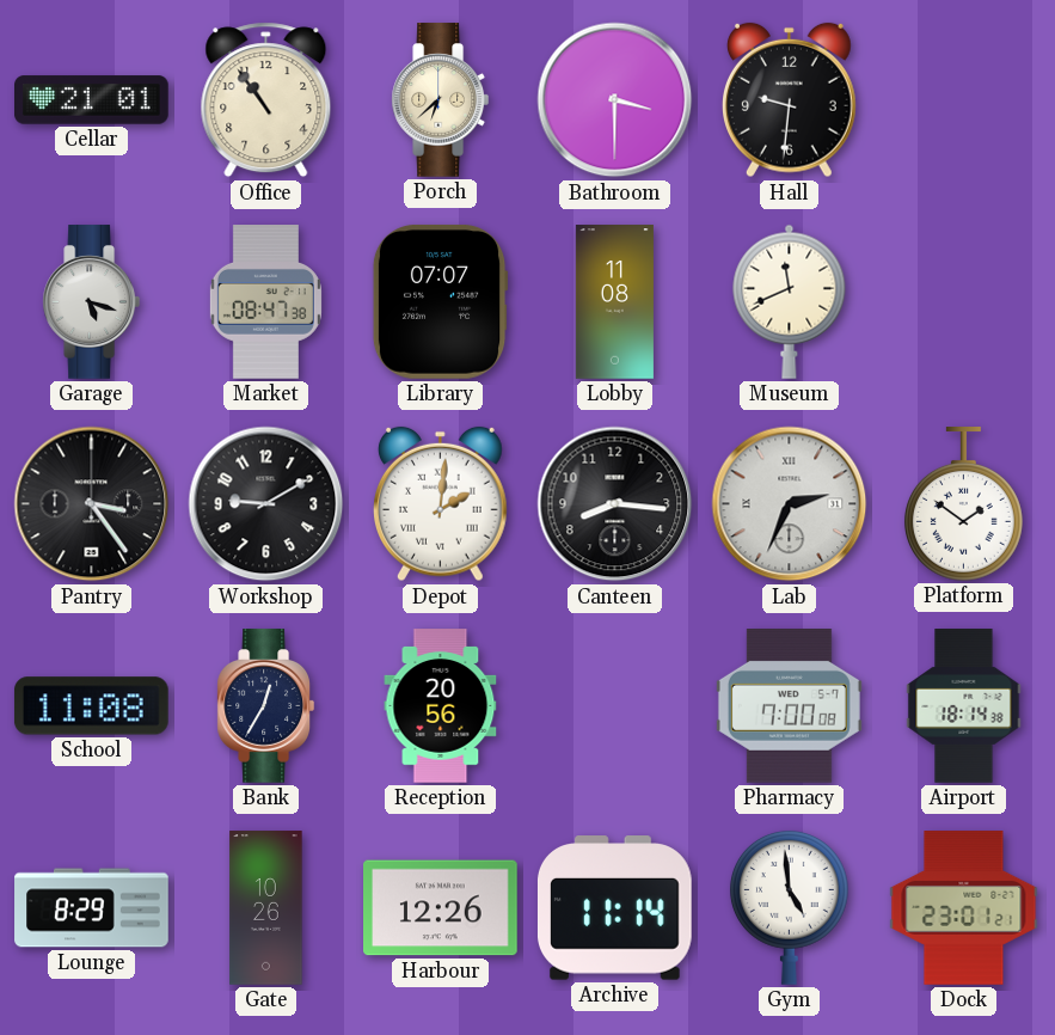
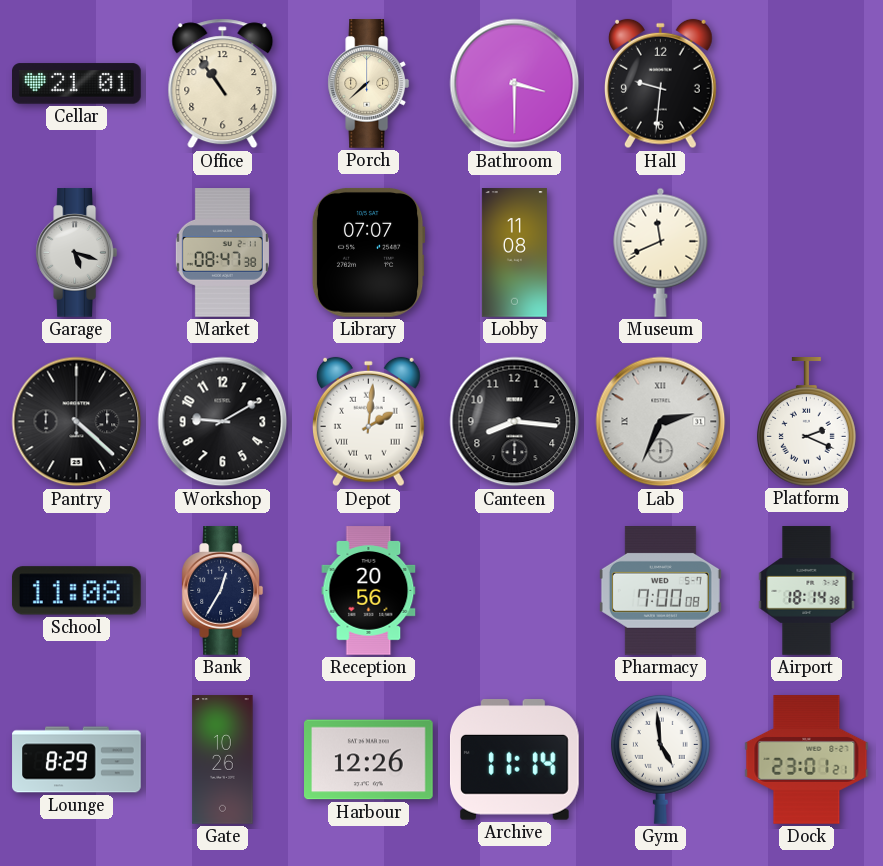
Porch: 6:38 -> 7:38 (369, 84)
Pantry: 3:24 -> 4:22 (77, 422)
Platform: 1:51 -> 2:19 (806, 422)
